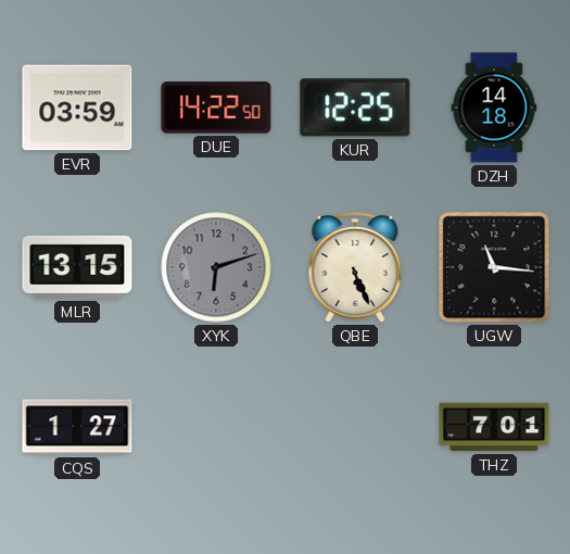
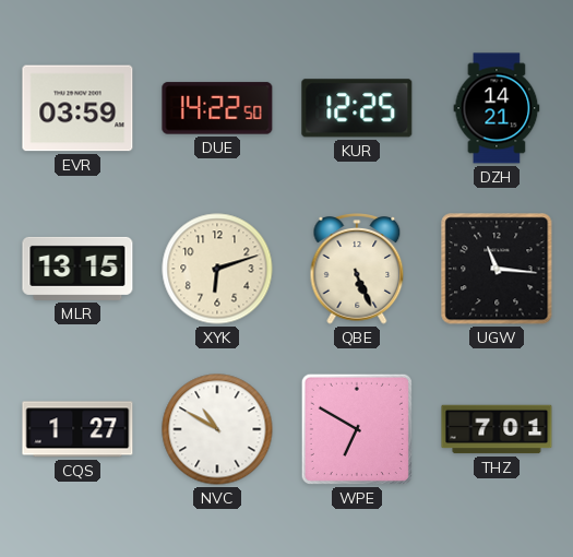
DZH: 14:18 -> 14:21 (497, 108)
XYK dial: grey -> cream (217, 269)
NVC: none -> 10:50 (217, 429)
WPE: none -> 6:50 (357, 429)
